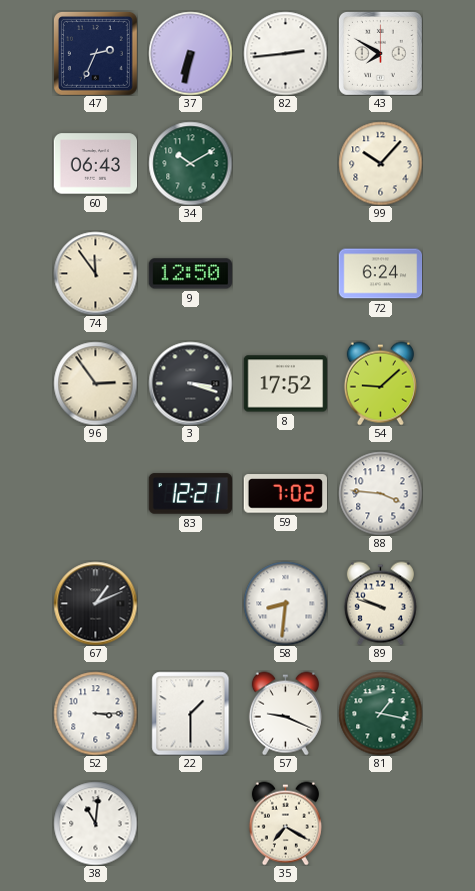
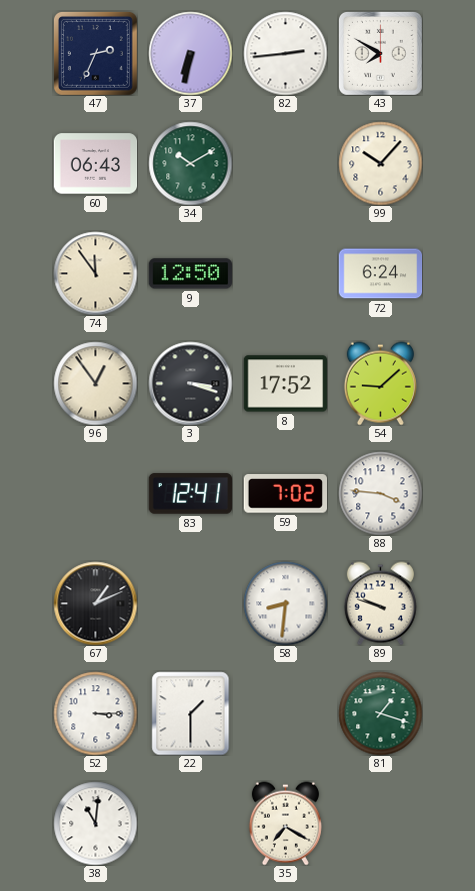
96: 2:54 -> 12:54 (95, 383)
83: 12:21 -> 12:41 (190, 494)
57: 9:19 -> none (285, 713)
81: 1:17 -> 1:18 (380, 713)
